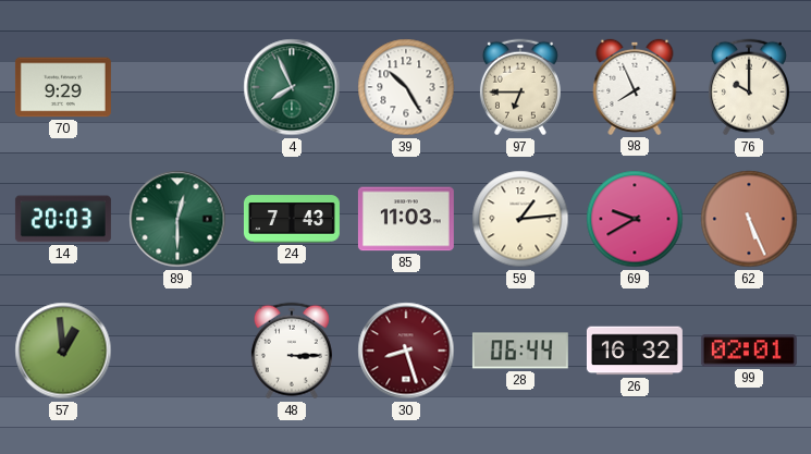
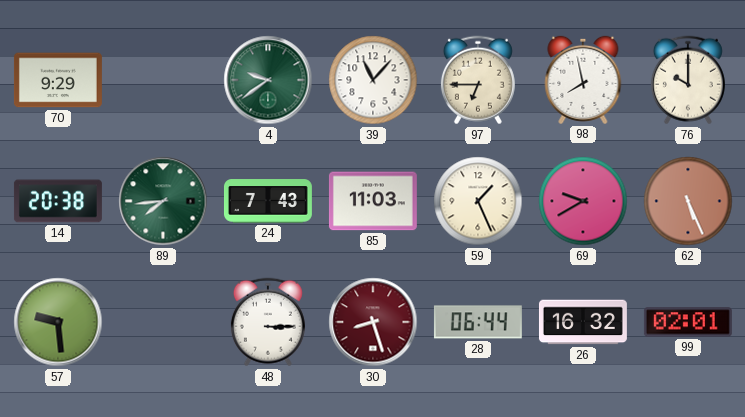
4: 7:56 -> 9:39 (268, 80)
39: 10:25 -> 11:07 (373, 80)
98: 7:56 -> 7:58 (583, 80)
14: 20:03 -> 20:38 (58, 201)
89: 12:30 -> 7:44 (163, 201)
59: 1:14 -> 1:26 (478, 201)
57: 12:59 -> 9:29 (58, 322)
